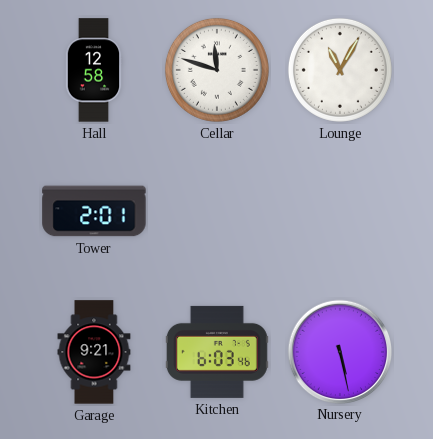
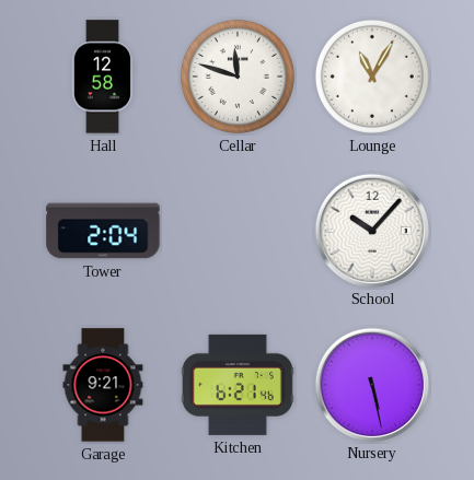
Tower: 2:01 -> 2:04 (103, 231)
School: none -> 10:07 (371, 230)
Kitchen: 6:03 -> 6:21 (238, 385)
